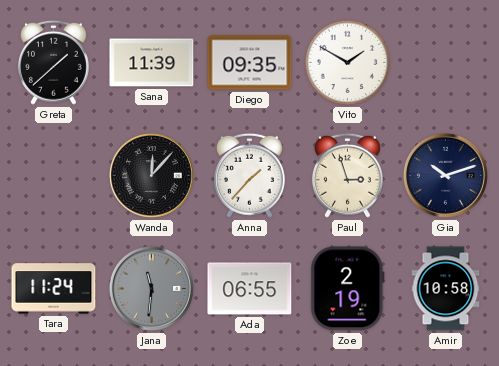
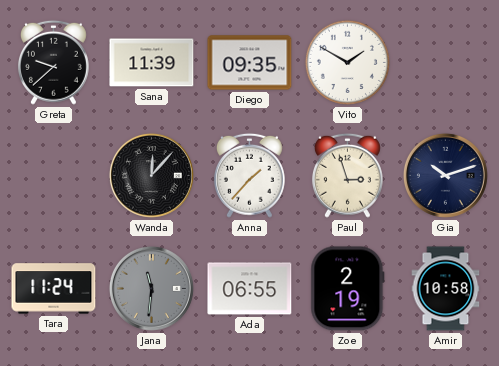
Greta: 1:38 -> 9:38 (53, 62)
